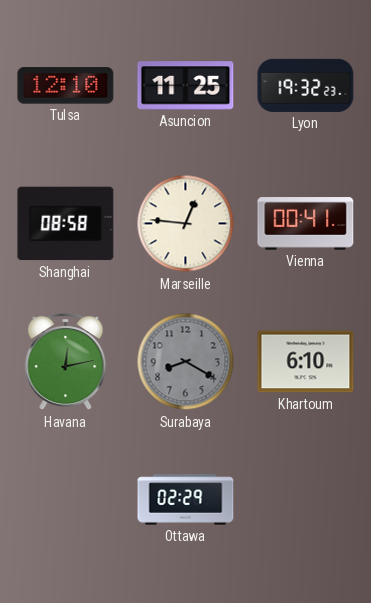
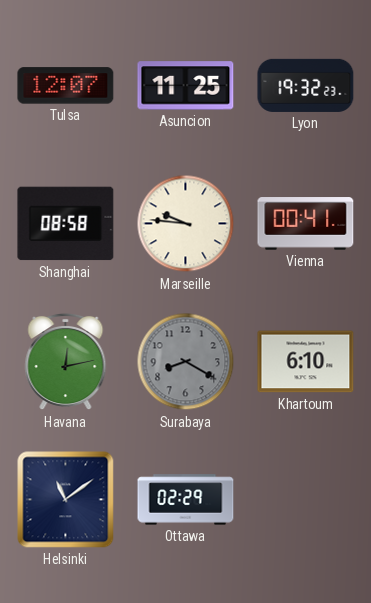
Tulsa: 12:10 -> 12:07 (66, 86)
Marseille: 12:46 -> 9:46 (186, 224)
Helsinki: none -> 11:09 (66, 500)
